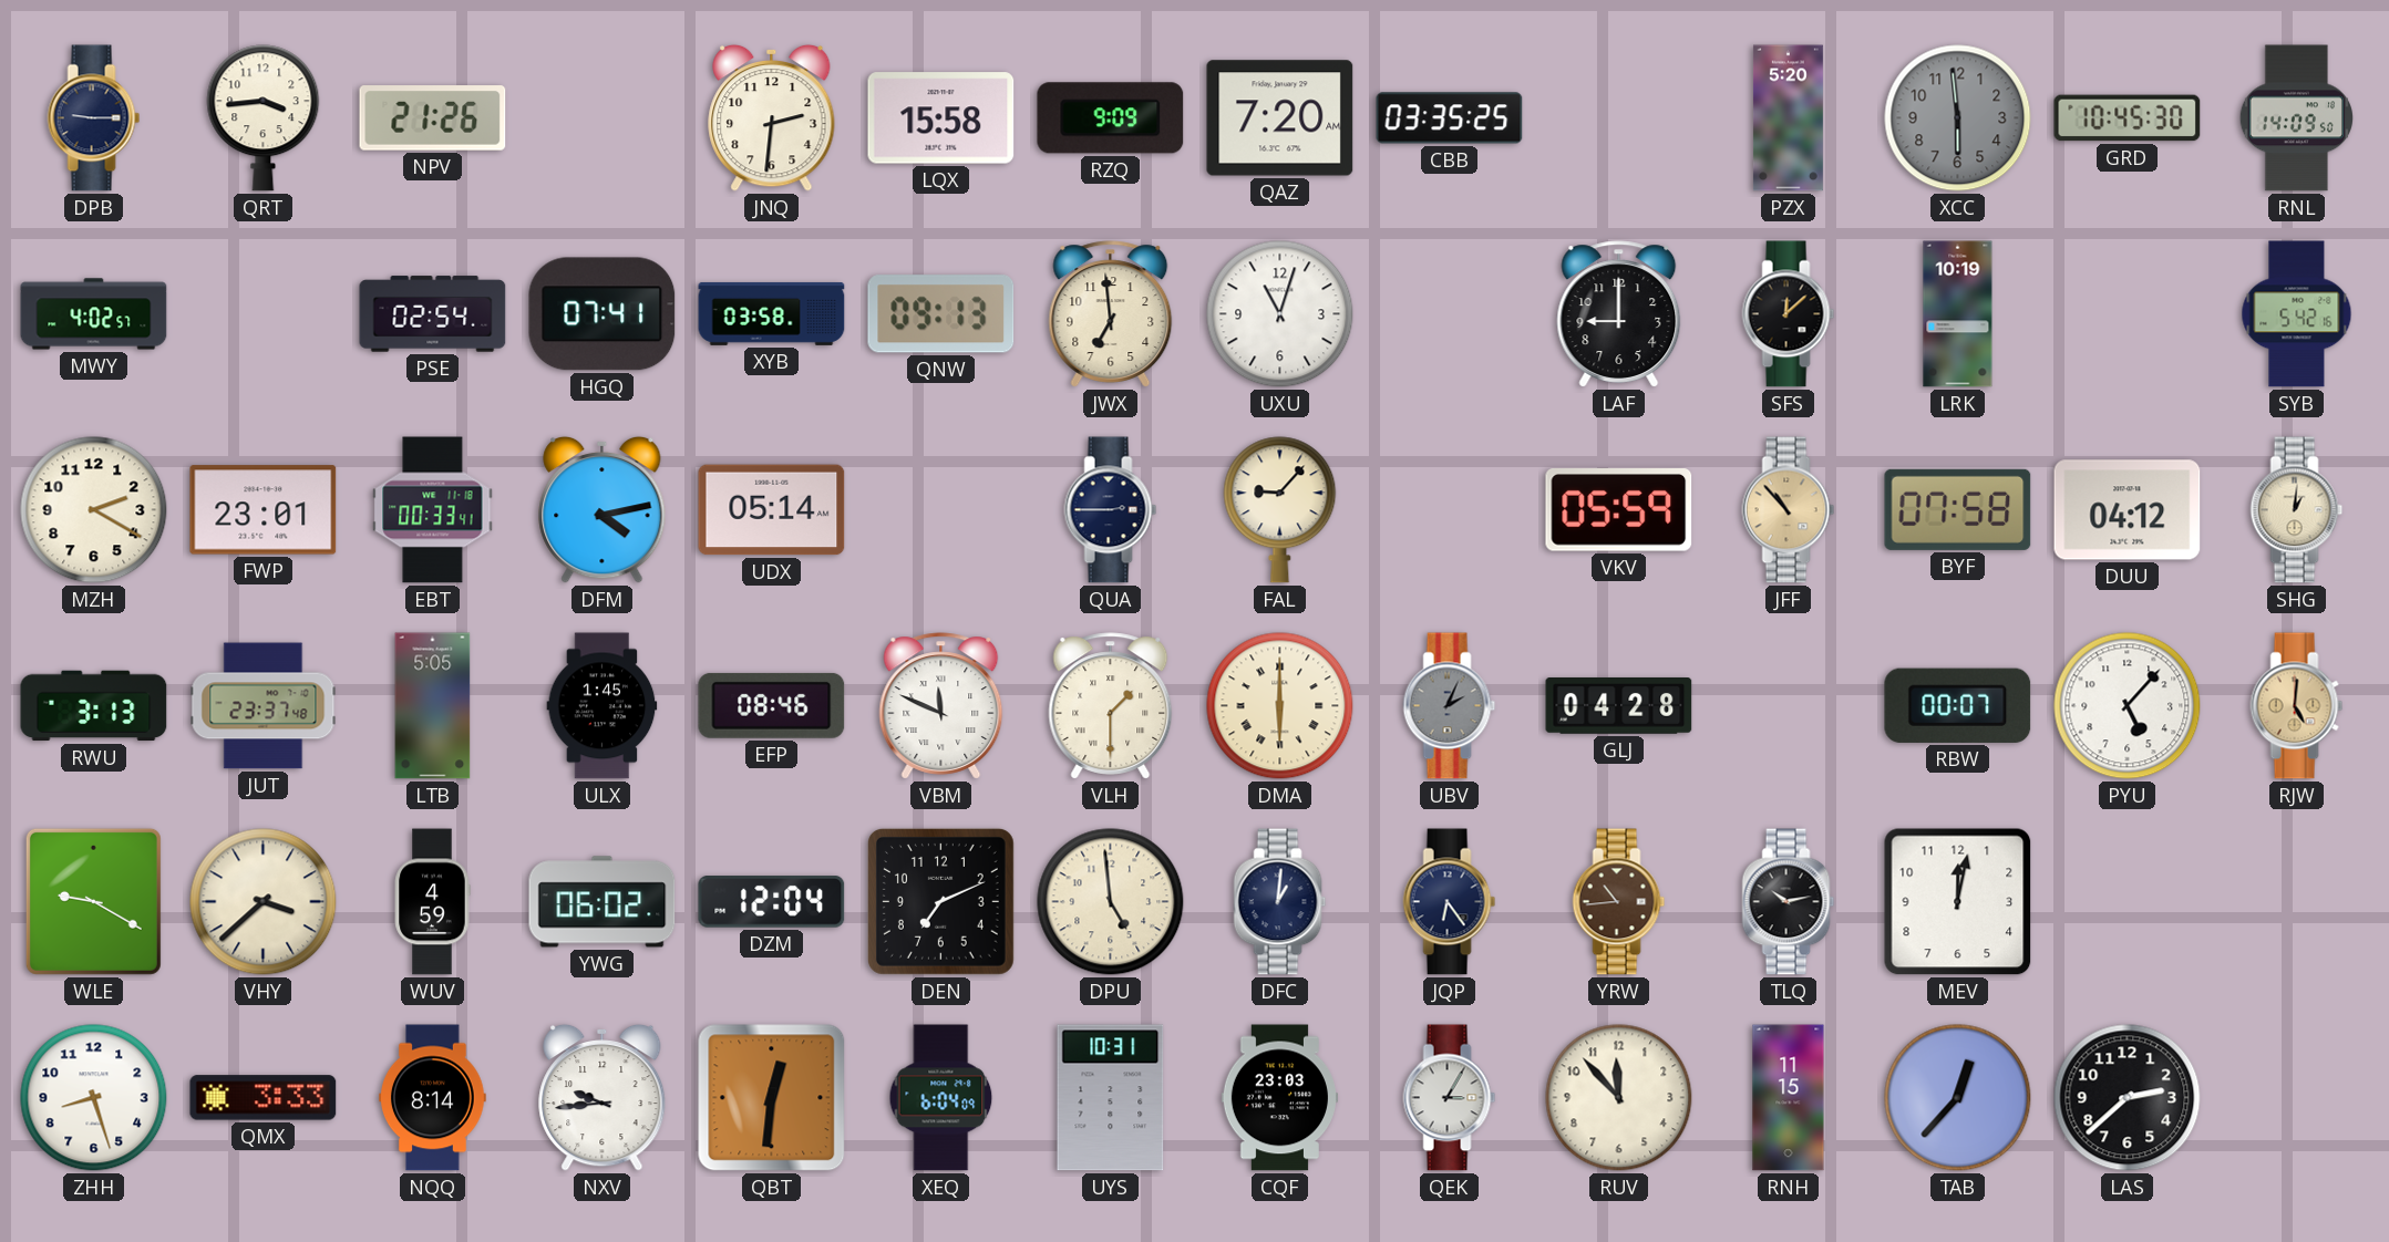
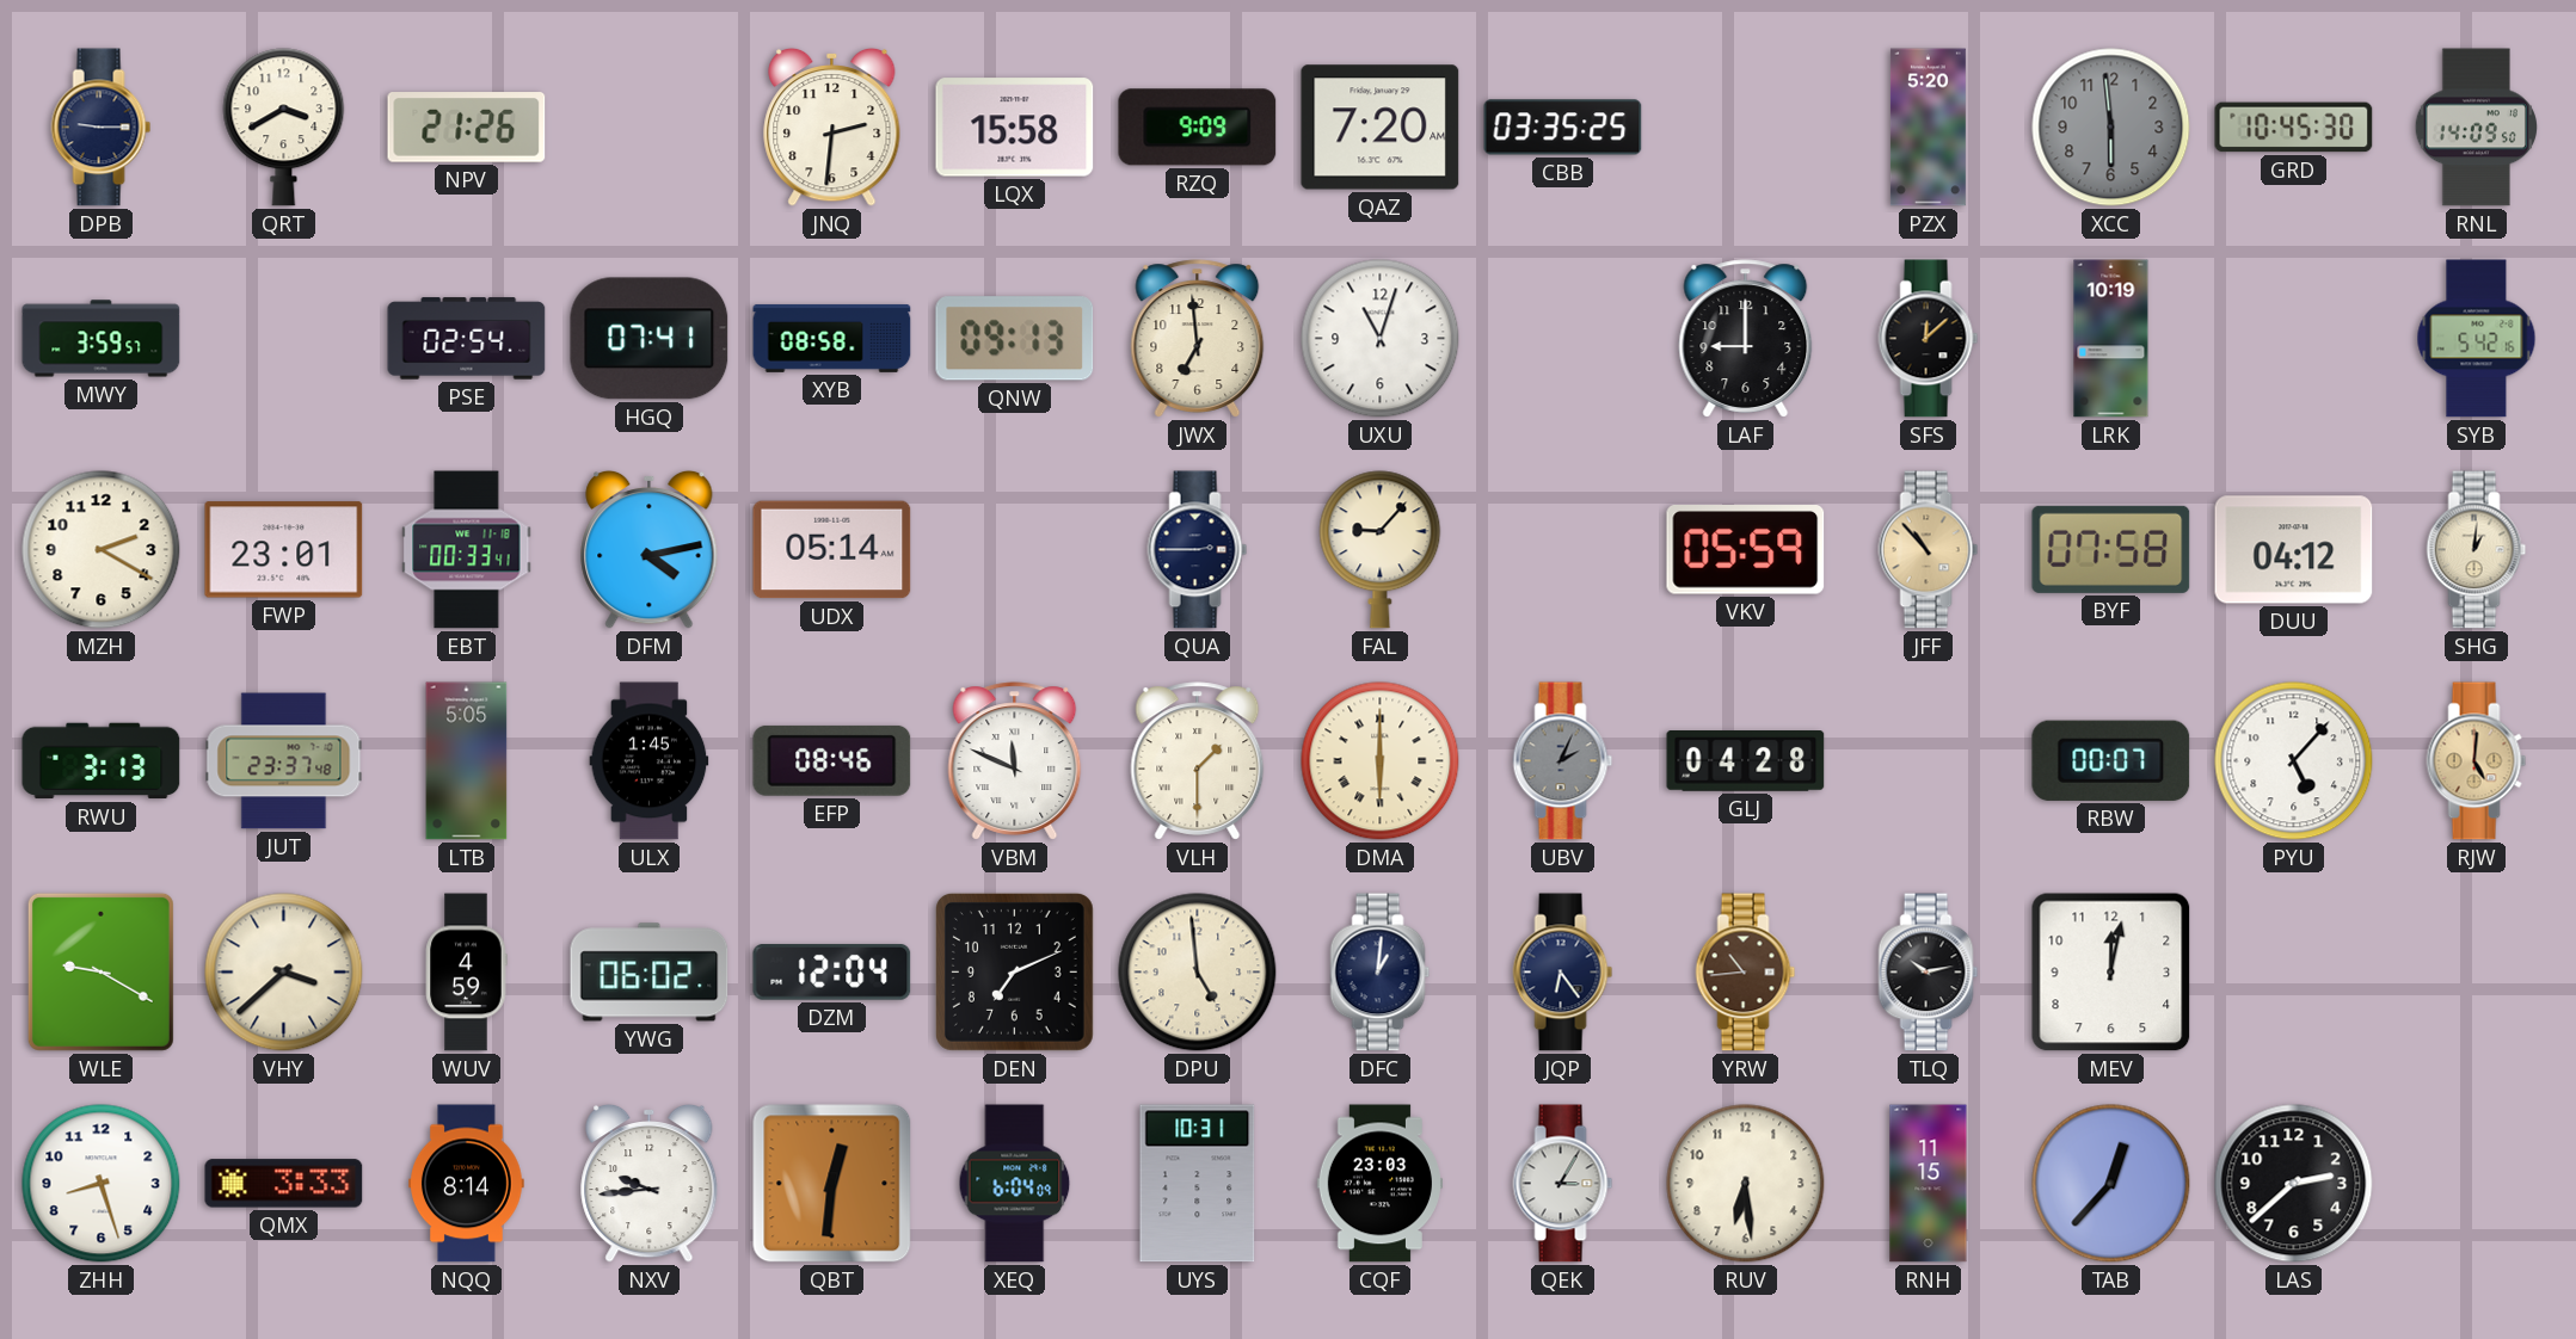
QRT: 3:44 -> 3:40 (284, 128)
MWY: 4:02 -> 3:59 (102, 339)
XYB: 03:58 -> 08:58 (832, 338)
RUV: 11:53 -> 6:29 (1746, 1184)
